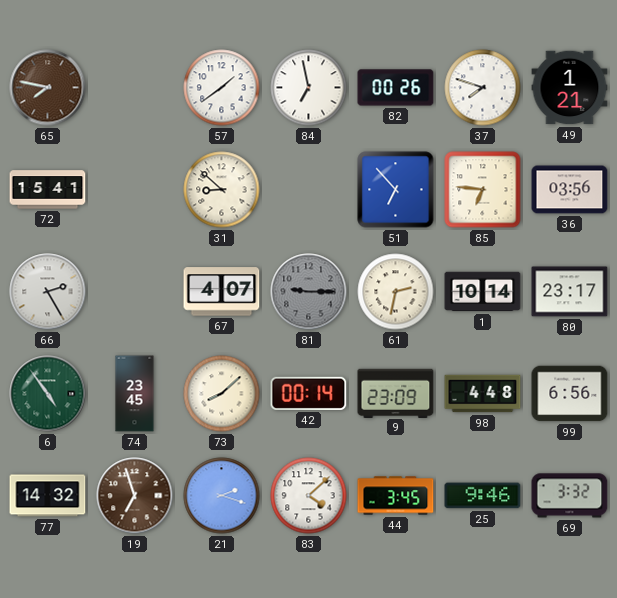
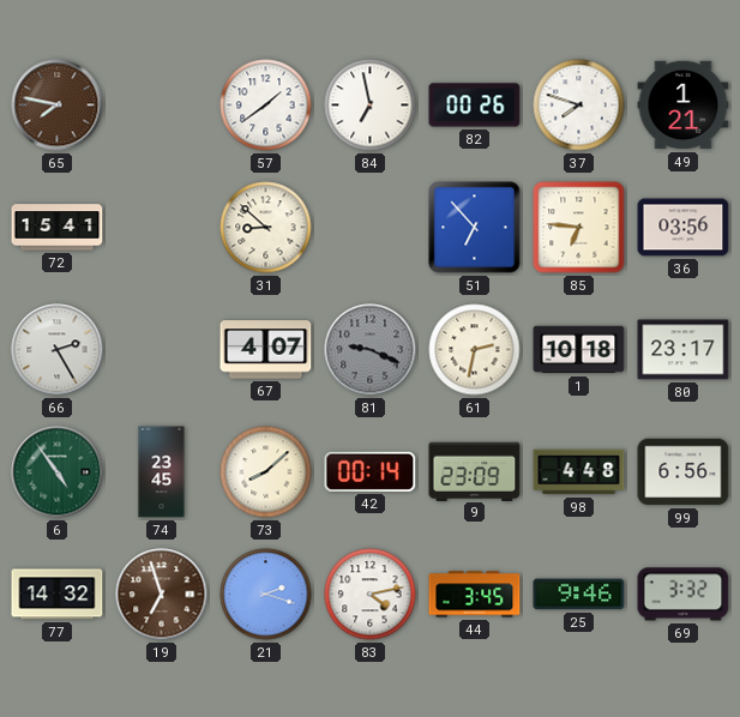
81: 9:15 -> 9:19 (371, 350)
1: 10:14 -> 10:18 (579, 350)
83: 4:08 -> 4:13 (371, 595)
